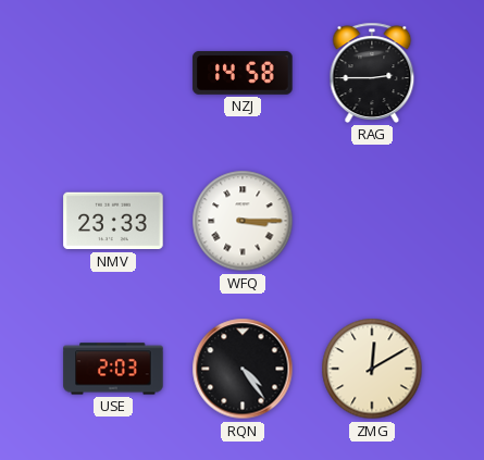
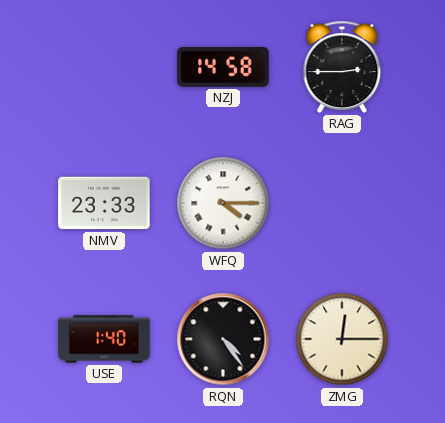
WFQ: 3:15 -> 4:15 (223, 203)
USE: 2:03 -> 1:40 (104, 339)
ZMG: 12:10 -> 12:15 (342, 339)
